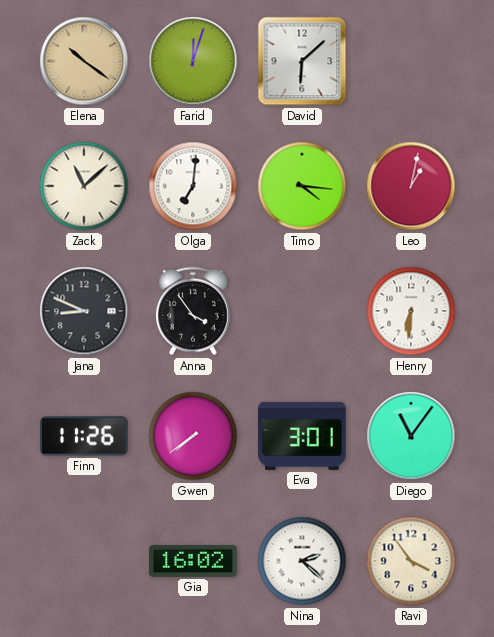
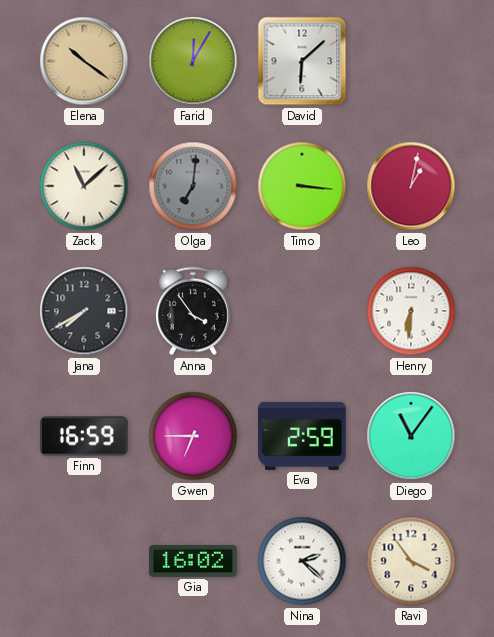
Farid: 12:03 -> 12:05 (193, 61)
Olga dial: white -> grey (193, 186)
Timo: 4:16 -> 3:16 (302, 186)
Jana: 8:49 -> 7:40 (84, 311)
Finn: 11:26 -> 16:59 (84, 436)
Gwen: 7:39 -> 6:45 (193, 436)
Eva: 3:01 -> 2:59 (302, 436)
